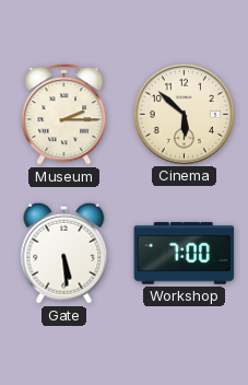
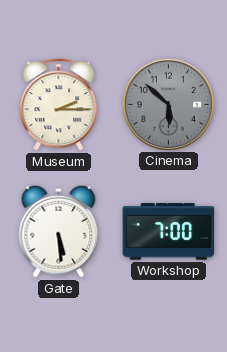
Cinema dial: cream -> grey (168, 104)
